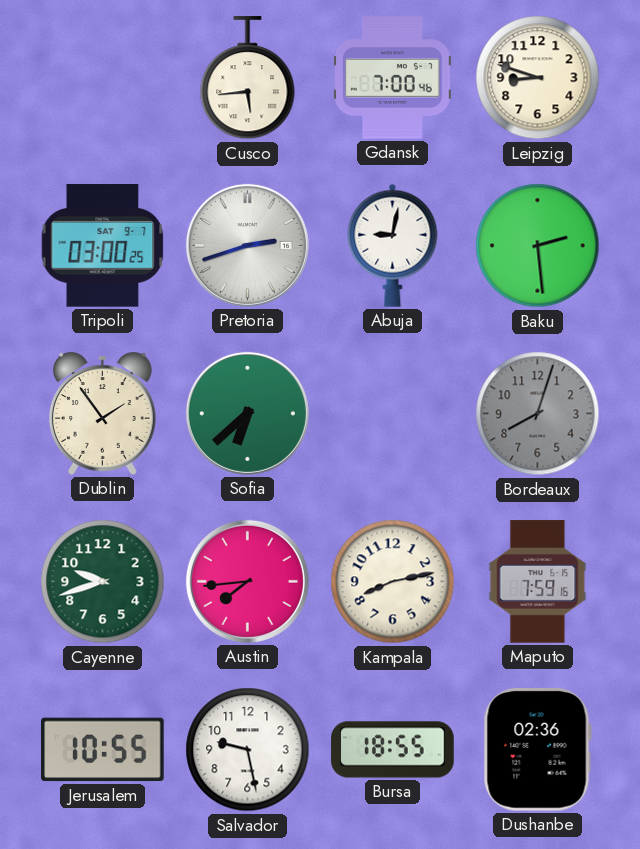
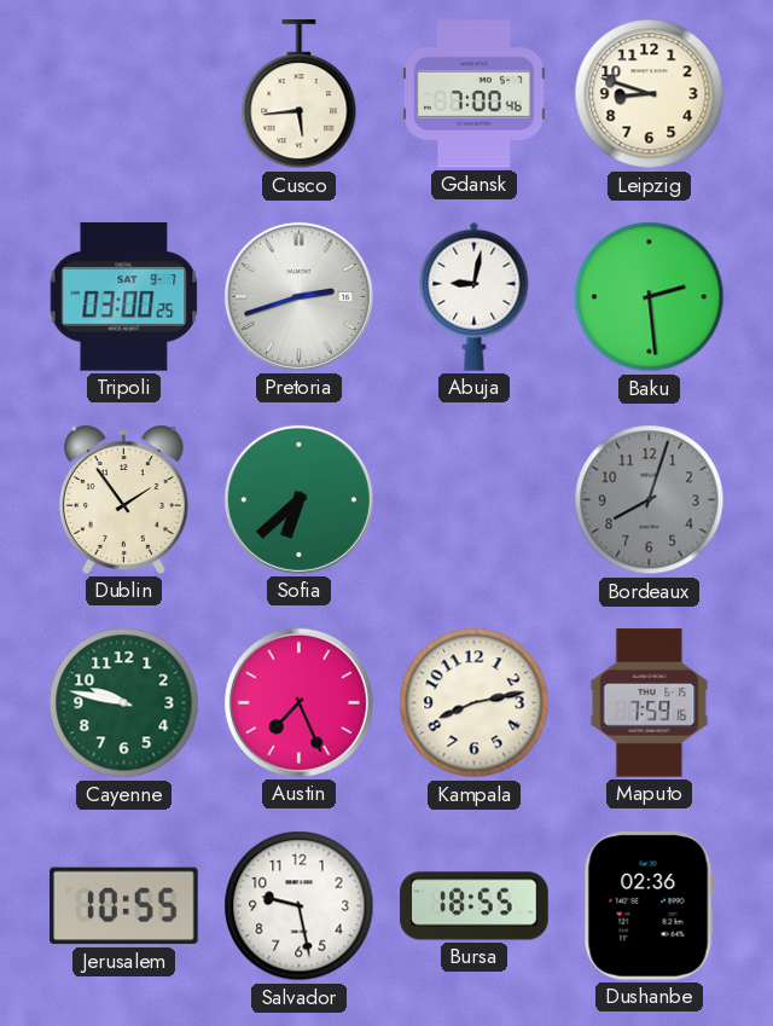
Cayenne: 9:42 -> 9:47 (124, 703)
Austin: 7:44 -> 7:26 (298, 702)
